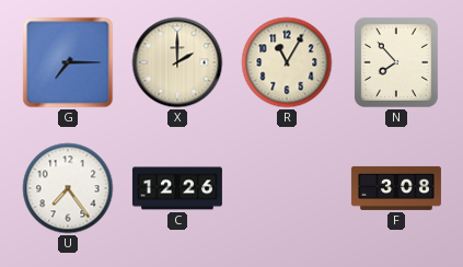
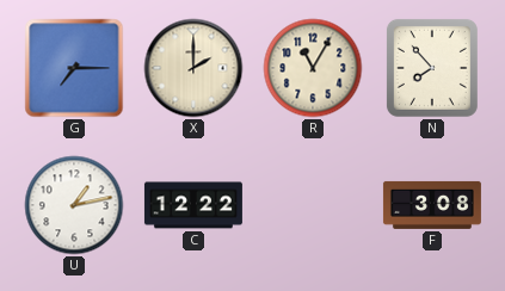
U: 7:24 -> 1:13 (74, 205)
C: 12:26 -> 12:22 (193, 205)
